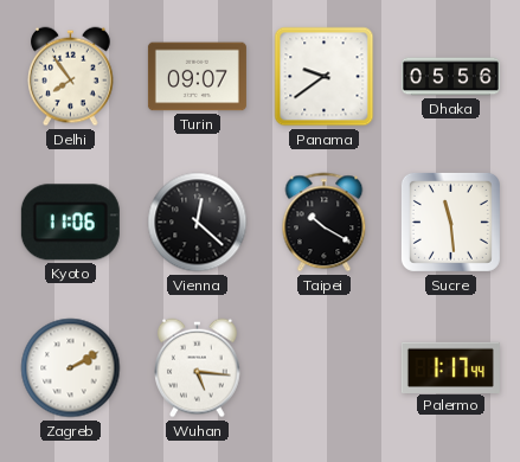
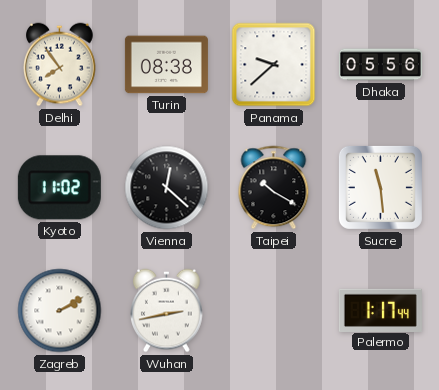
Turin: 09:07 -> 08:38 (166, 65)
Panama: 9:39 -> 9:38 (274, 65)
Kyoto: 11:06 -> 11:02 (59, 188)
Wuhan: 5:16 -> 2:43 (167, 311)
